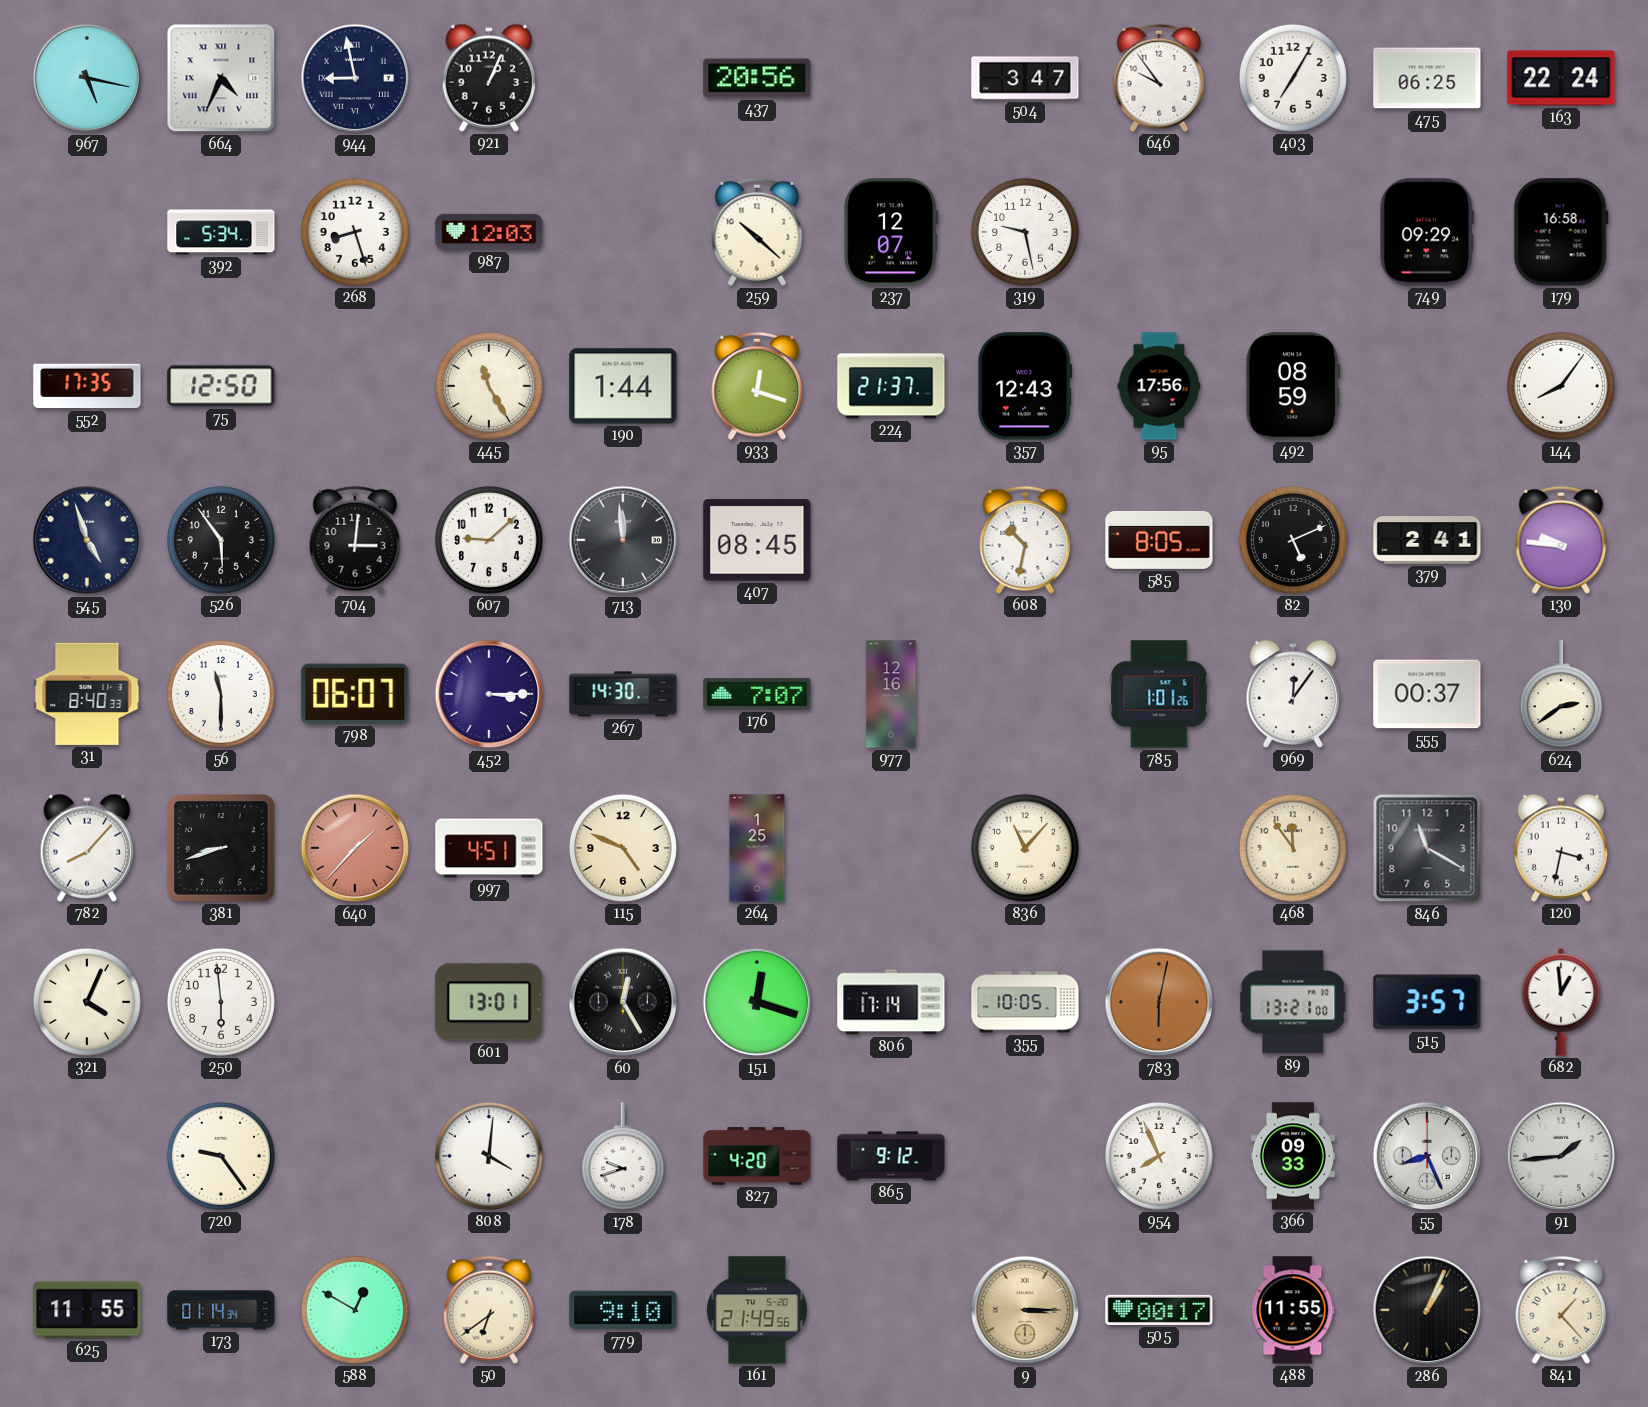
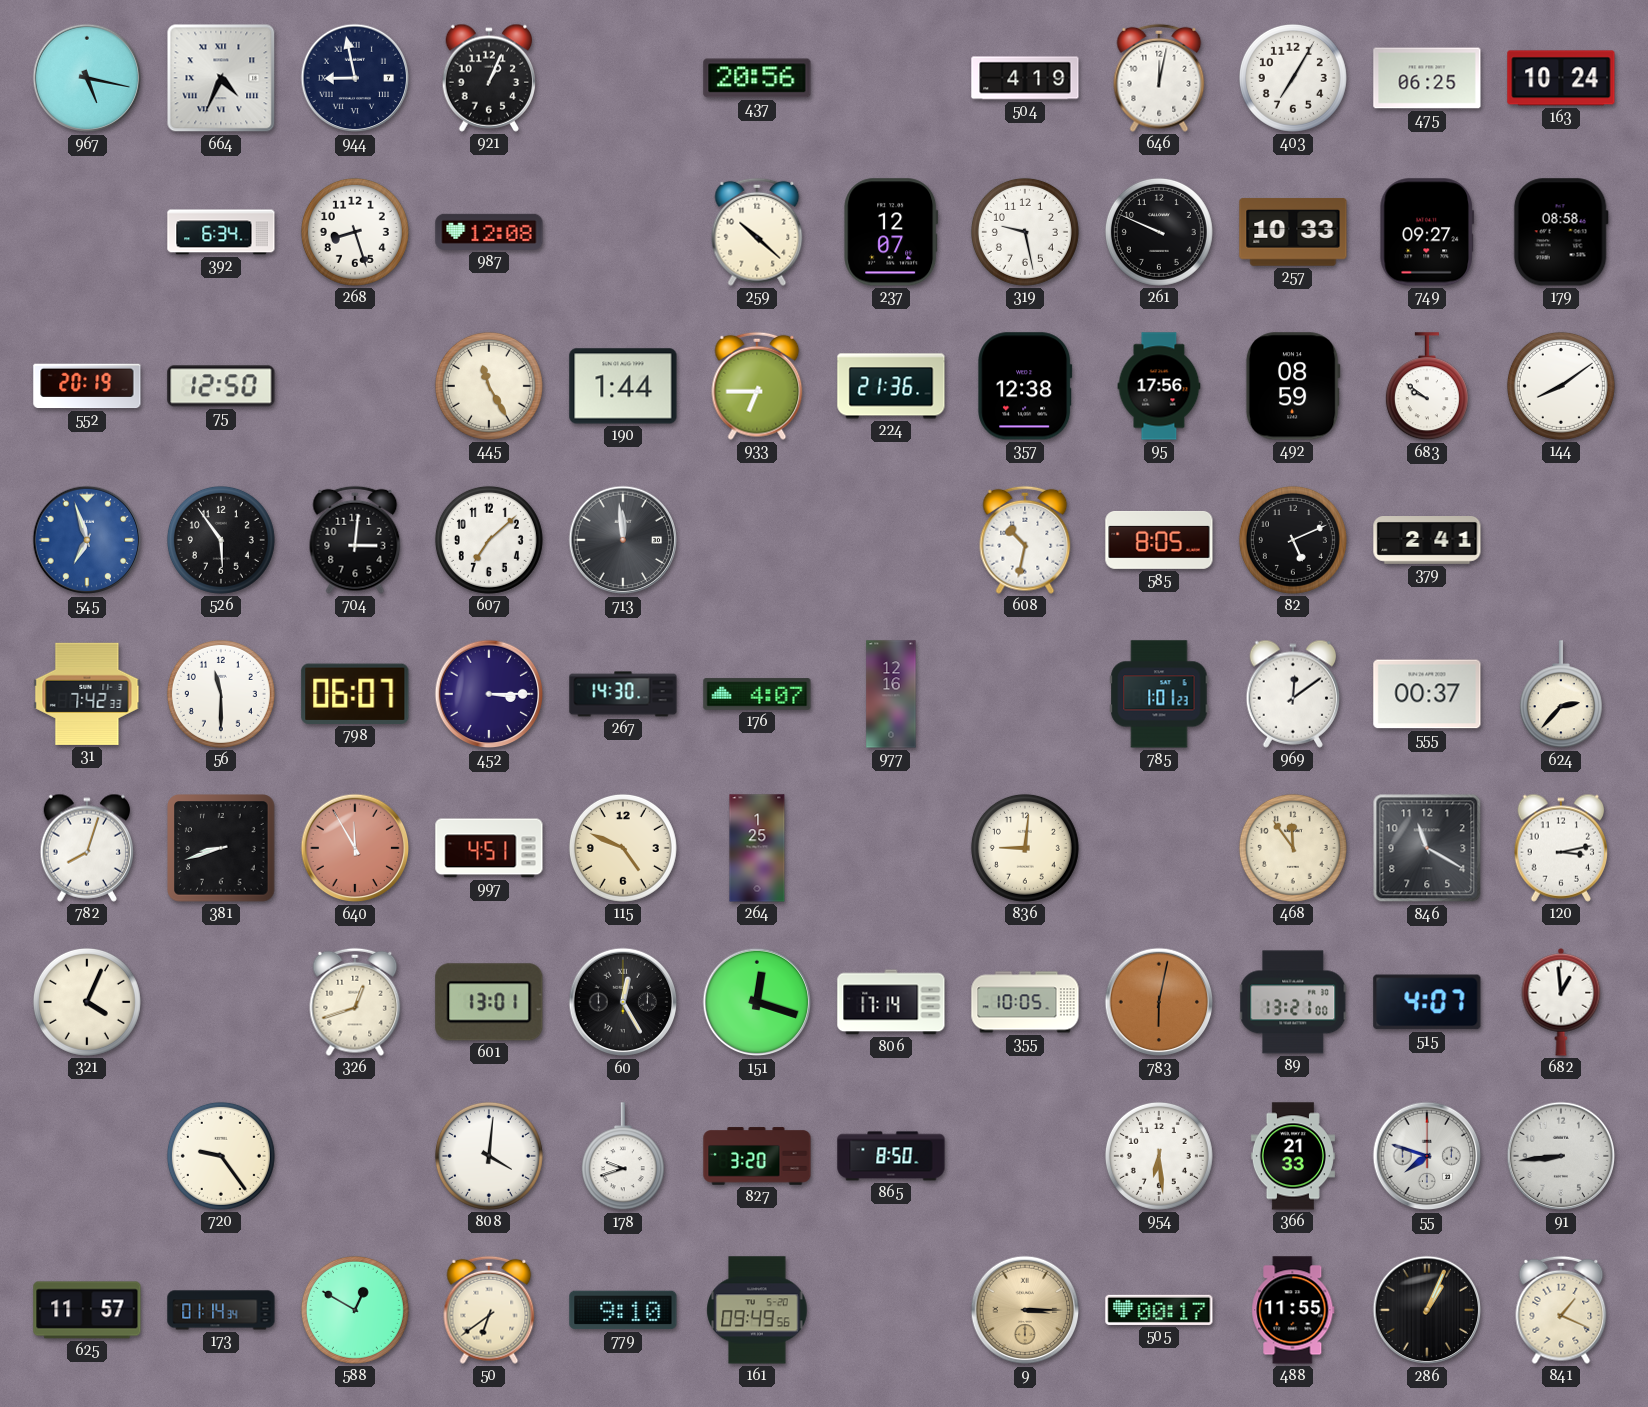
504: 3:47 -> 4:19 (1025, 78)
646: 9:54 -> 12:02 (1159, 78)
163: 22:24 -> 10:24 (1561, 78)
392: 5:34 -> 6:34 (221, 232)
987: 12:03 -> 12:08 (489, 232)
261: none -> 9:49 (1159, 232)
257: none -> 10:33 (1293, 232)
749: 09:29 -> 09:27 (1427, 232)
179: 16:58 -> 08:58 (1561, 232)
552: 17:35 -> 20:19 (87, 386)
933: 12:18 -> 6:45 (757, 386)
224: 21:37 -> 21:36 (891, 386)
357: 12:43 -> 12:38 (1025, 386)
683: none -> 9:51 (1427, 387)
144: 8:06 -> 8:09 (1561, 386)
545: 4:57 -> 6:57 (87, 540)
545 dial: navy -> blue (87, 540)
607: 9:08 -> 7:08 (489, 540)
407: 08:45 -> none (757, 540)
130: 9:46 -> none (1561, 540)
31: 8:40 -> 7:42 (87, 694)
176: 7:07 -> 4:07 (757, 694)
785: 1:01:26 -> 1:01:23 (1159, 694)
969: 12:06 -> 12:09 (1292, 694)
624: 2:39 -> 2:37 (1561, 695)
782: 8:07 -> 8:03 (86, 848)
640: 1:37 -> 11:55 (355, 848)
836: 11:07 -> 9:01 (1025, 848)
120: 3:32 -> 3:13 (1560, 848)
250: 5:59 -> none (221, 1002)
326: none -> 12:42 (355, 1002)
515: 3:57 -> 4:07 (1427, 1002)
827: 4:20 -> 3:20 (757, 1156)
865: 9:12 -> 8:50 (891, 1156)
954: 7:56 -> 6:29 (1159, 1156)
366: 09:33 -> 21:33 (1293, 1156)
55: 8:26 -> 7:48 (1427, 1156)
91: 1:44 -> 8:44 (1561, 1156)
625: 11:55 -> 11:57 (87, 1310)
161: 21:49 -> 09:49 (757, 1310)
841: 1:23 -> 1:19 (1561, 1310)
